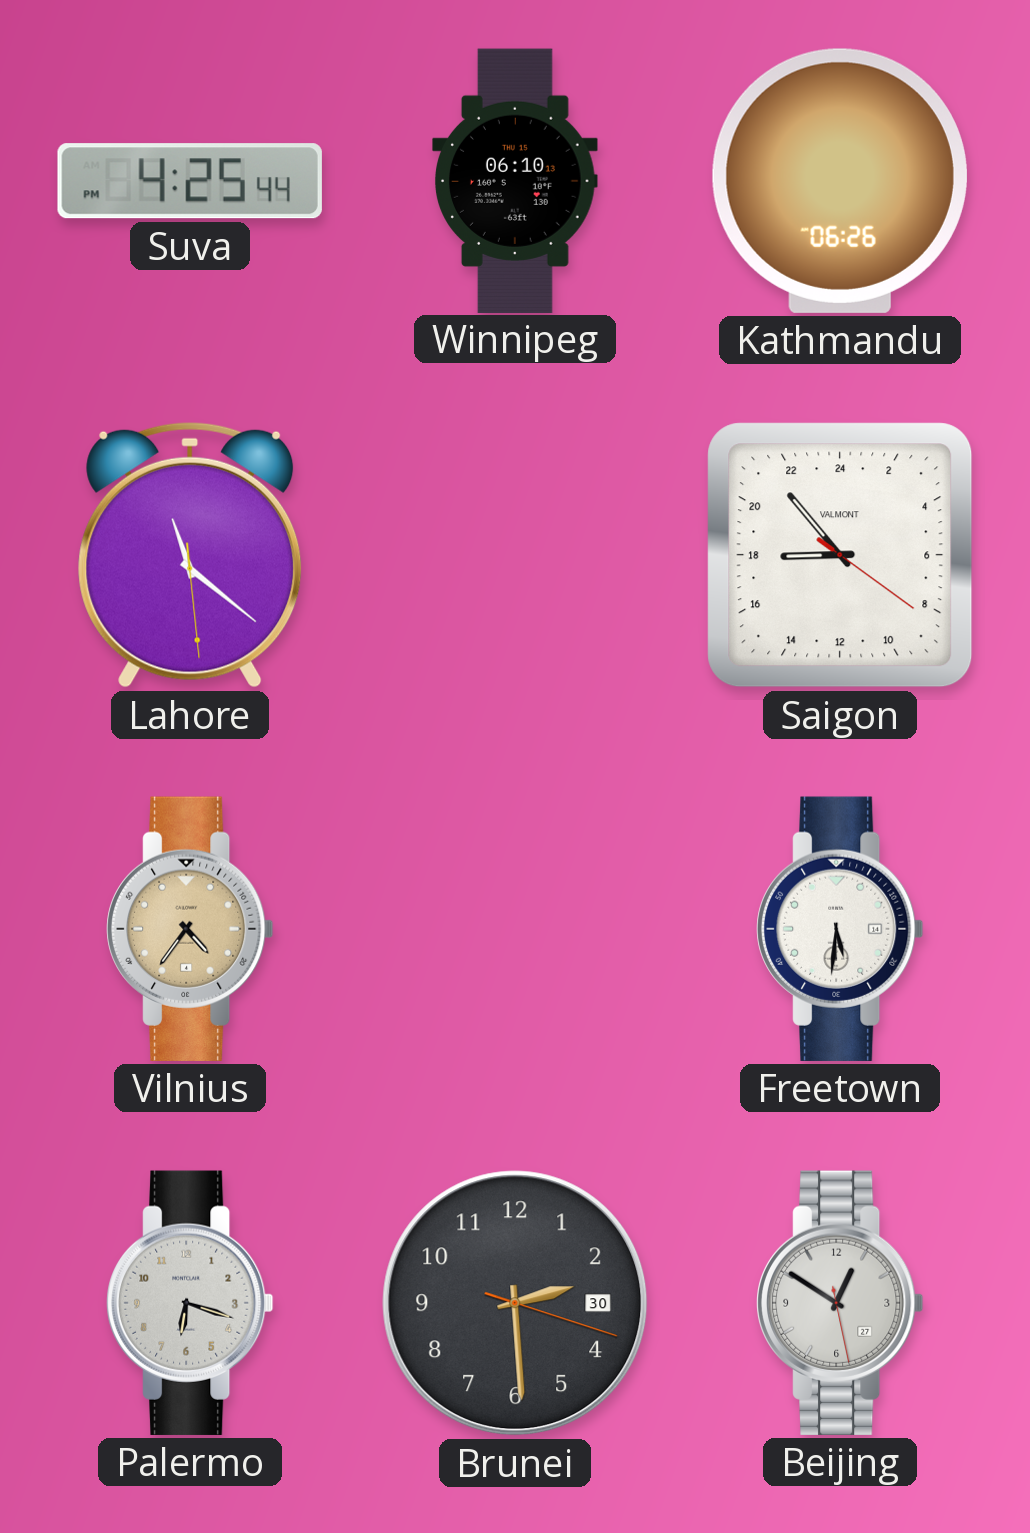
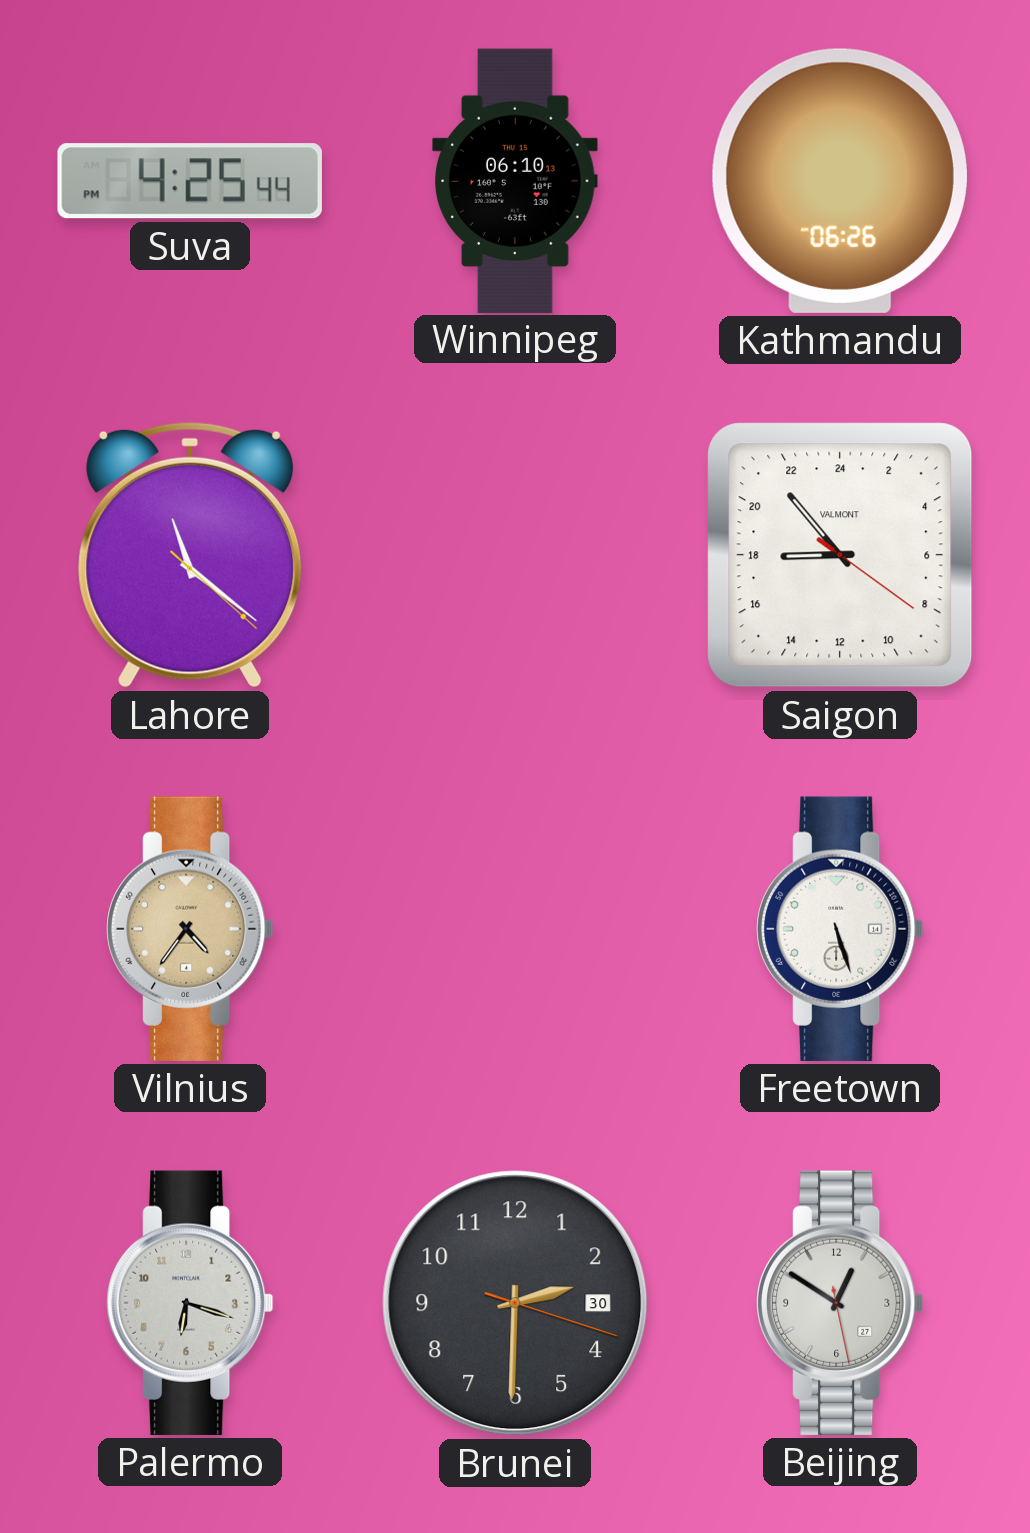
Lahore: 11:21:29 -> 11:21:22 (190, 555)
Freetown: 5:31 -> 5:27 (841, 929)
Brunei: 2:29 -> 2:30 (515, 1303)
